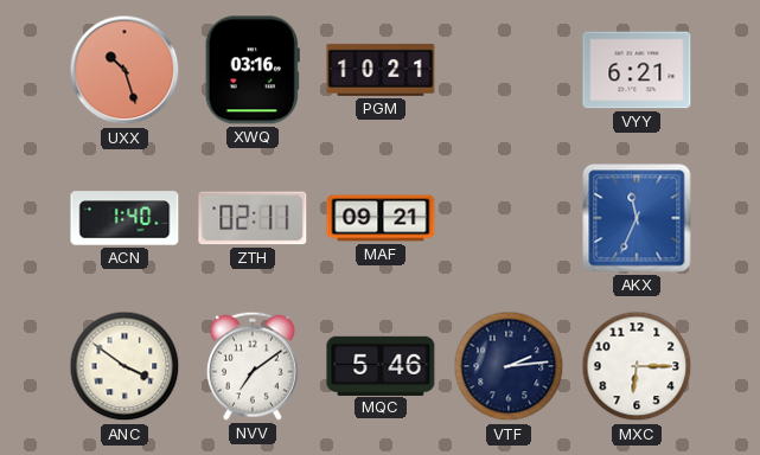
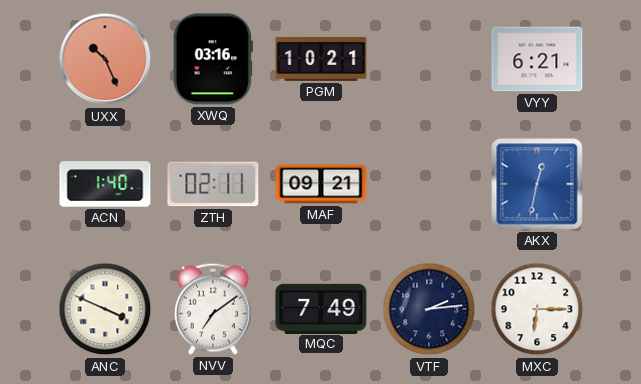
UXX: 10:27 -> 10:26 (105, 59)
AKX: 11:34 -> 12:32 (537, 184)
ANC: 3:51 -> 3:49 (105, 309)
MQC: 5:46 -> 7:49 (321, 308)
